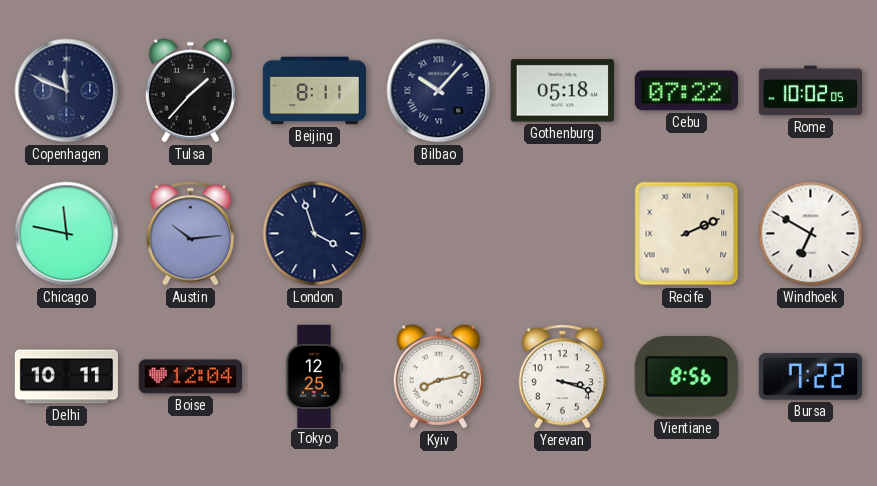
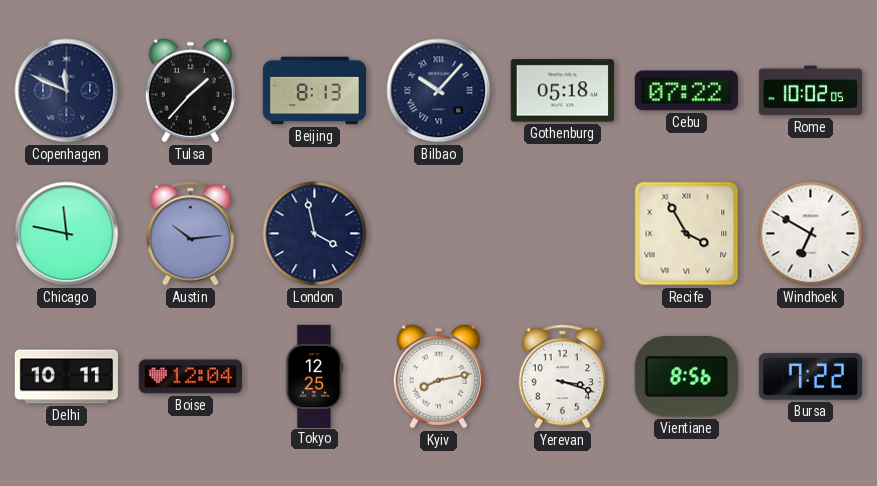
Beijing: 8:11 -> 8:13 (314, 91)
London: 3:57 -> 3:58 (315, 234)
Recife: 2:11 -> 3:55 (687, 234)
